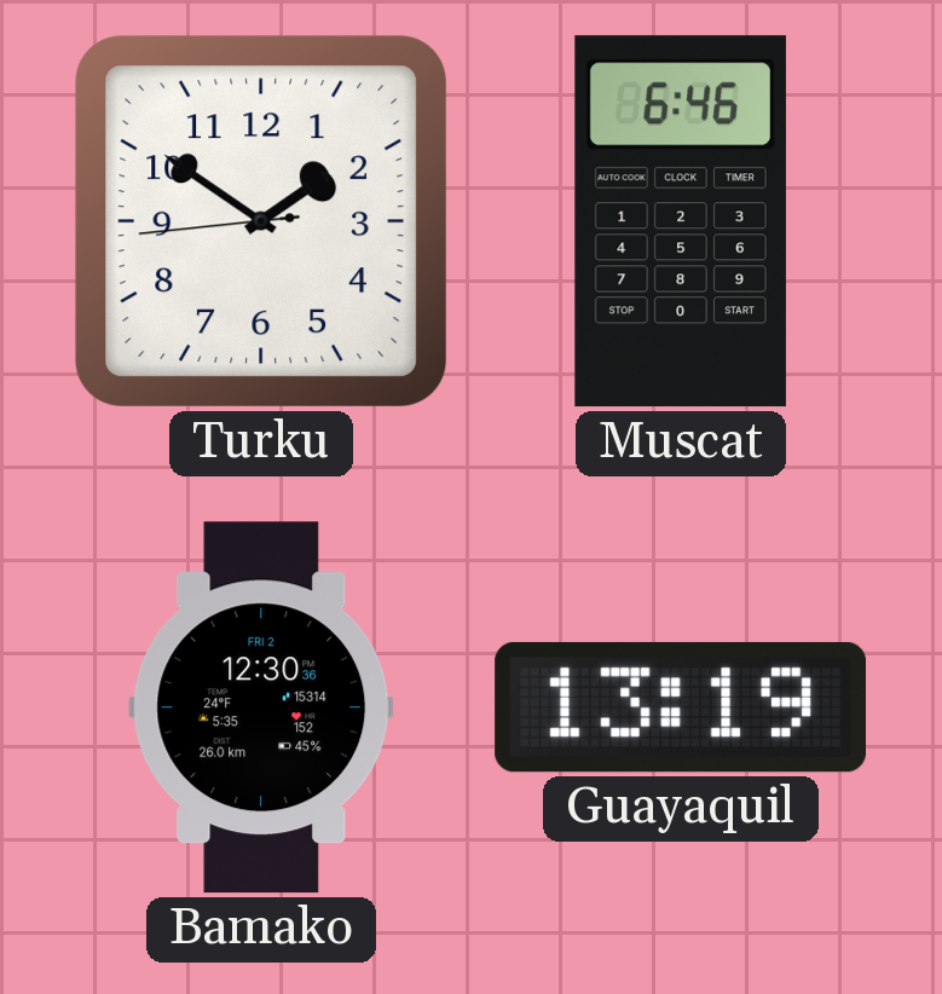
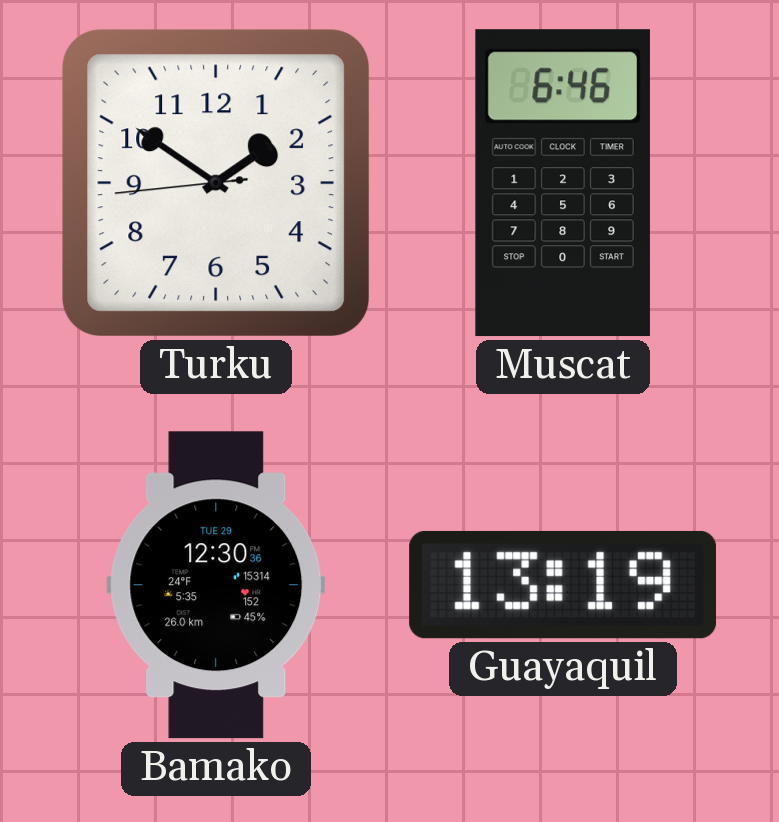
Bamako date: FRI 2 -> TUE 29 (216, 585)
